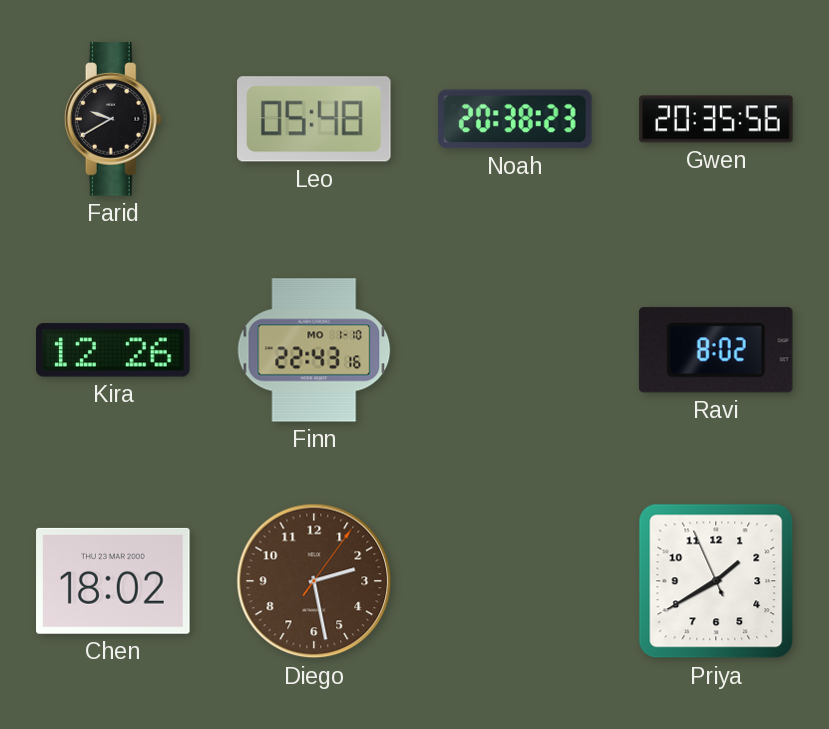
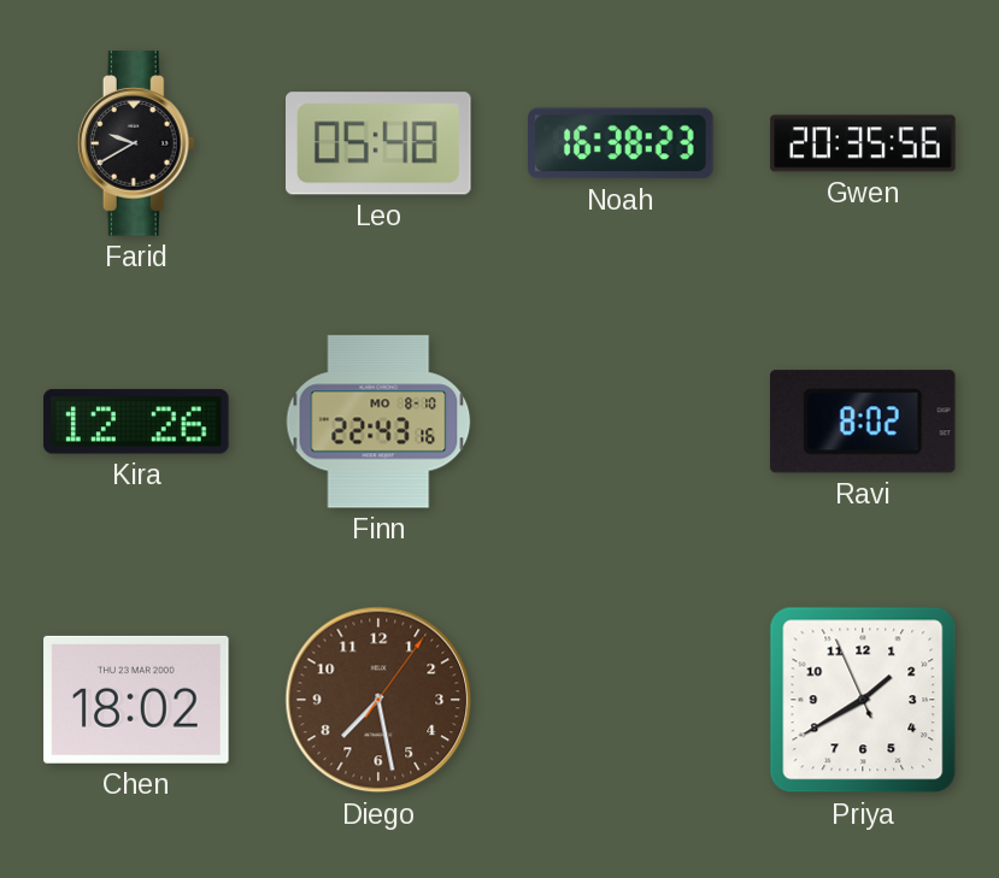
Noah: 20:38 -> 16:38 (622, 143)
Finn date: MO 1-10 -> MO 8-10 (378, 422)
Diego: 2:28 -> 7:28 (378, 700)
